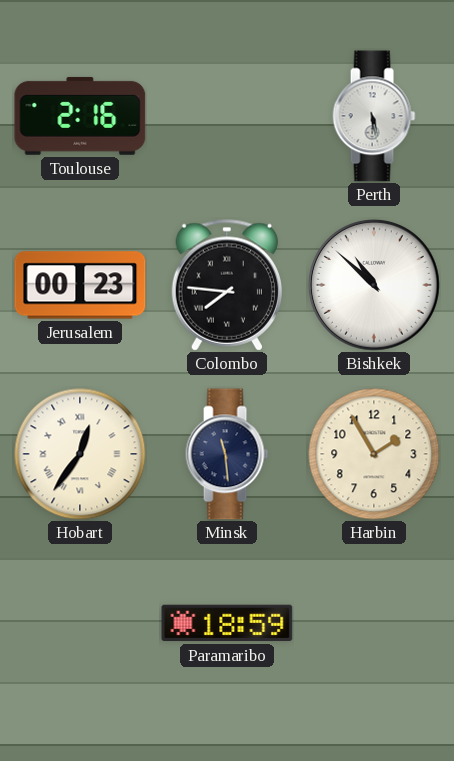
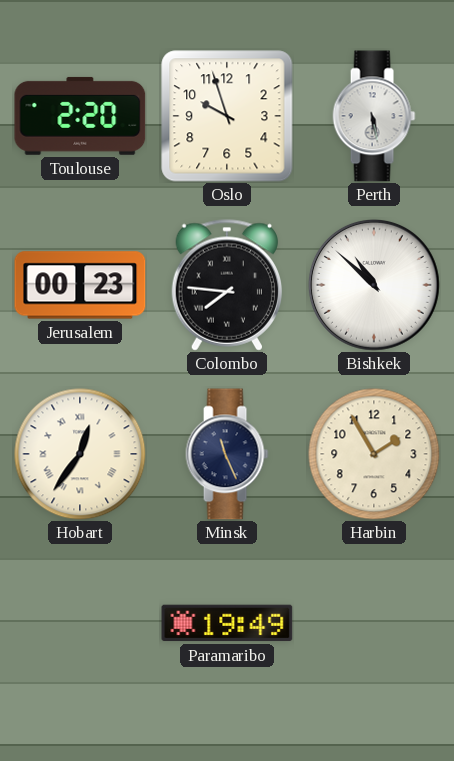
Toulouse: 2:16 -> 2:20 (80, 116)
Oslo: none -> 9:57 (227, 116)
Minsk: 11:29 -> 11:26 (227, 454)
Paramaribo: 18:59 -> 19:49 (227, 623)
